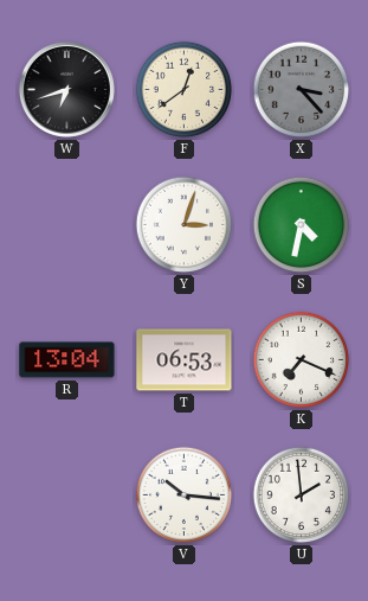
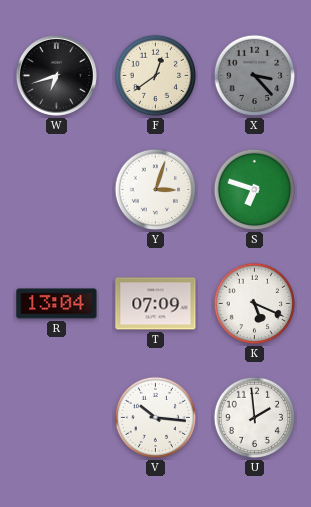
S: 4:32 -> 6:48 (255, 190)
T: 06:53 -> 07:09 (156, 304)
K: 7:19 -> 5:19 (255, 304)
